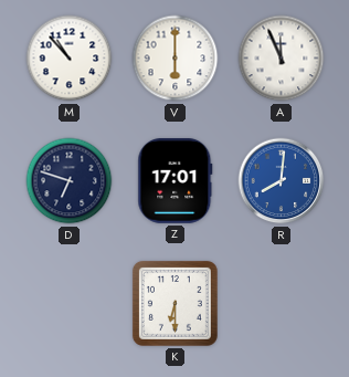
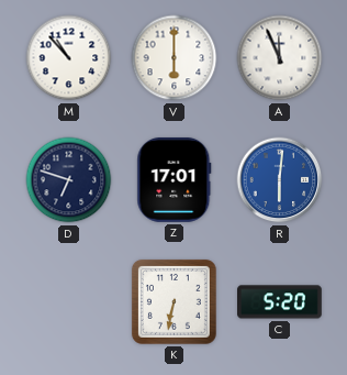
R: 8:01 -> 6:01 (280, 180)
K: 6:30 -> 6:32 (173, 301)
C: none -> 5:20 (280, 302)
